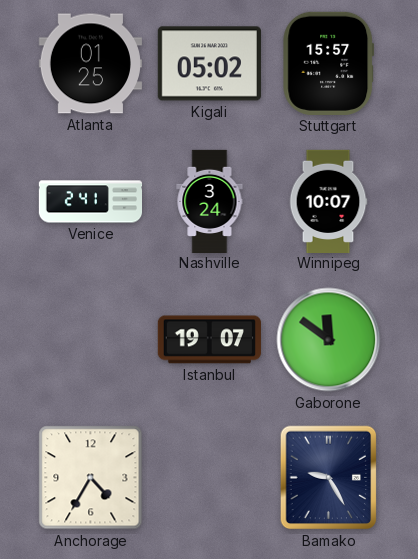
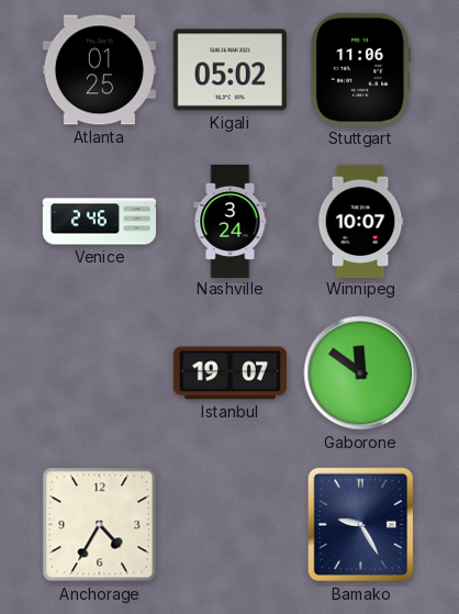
Stuttgart: 15:57 -> 11:06 (361, 69)
Venice: 2:41 -> 2:46 (99, 222)
